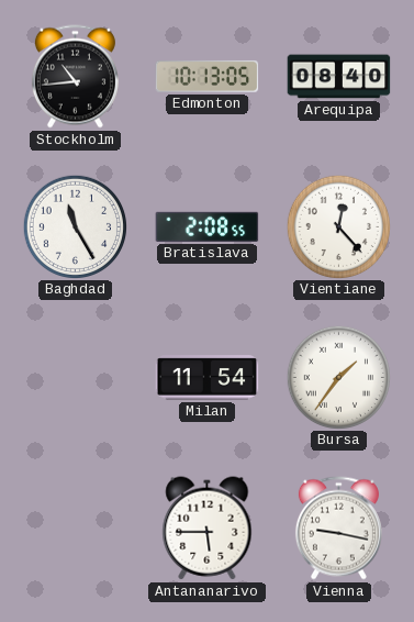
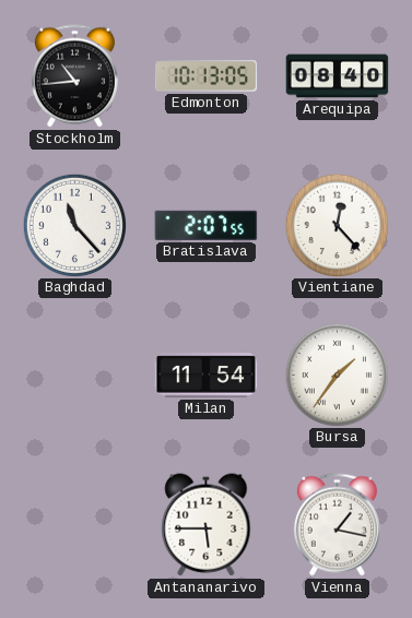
Baghdad: 11:25 -> 11:23 (74, 225)
Bratislava: 2:08 -> 2:07 (207, 225)
Vienna: 9:17 -> 1:17 (337, 525)
